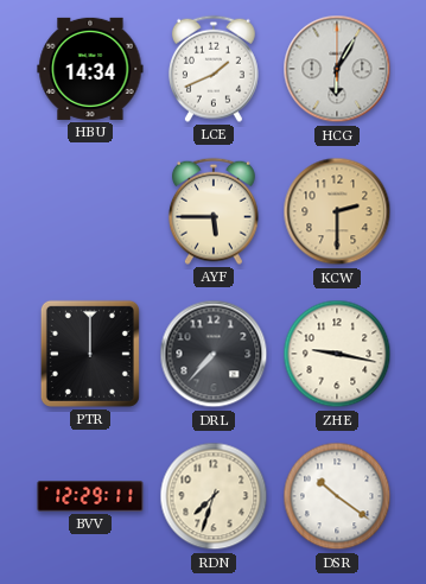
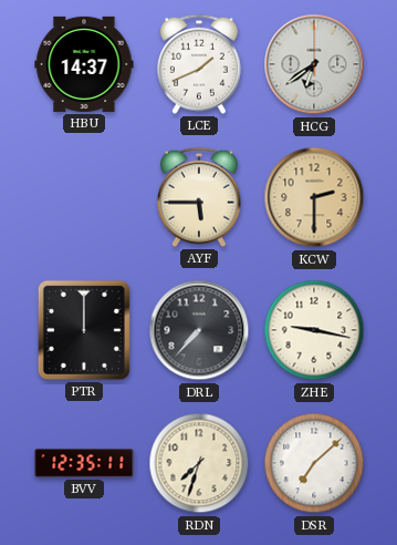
HBU: 14:34 -> 14:37 (84, 64)
HCG: 6:05 -> 6:39 (314, 64)
BVV: 12:29 -> 12:35 (84, 463)
DSR: 10:21 -> 7:08 (314, 463)
